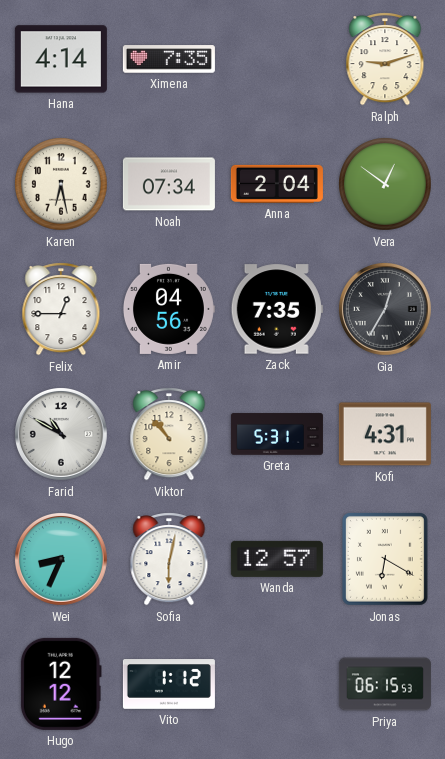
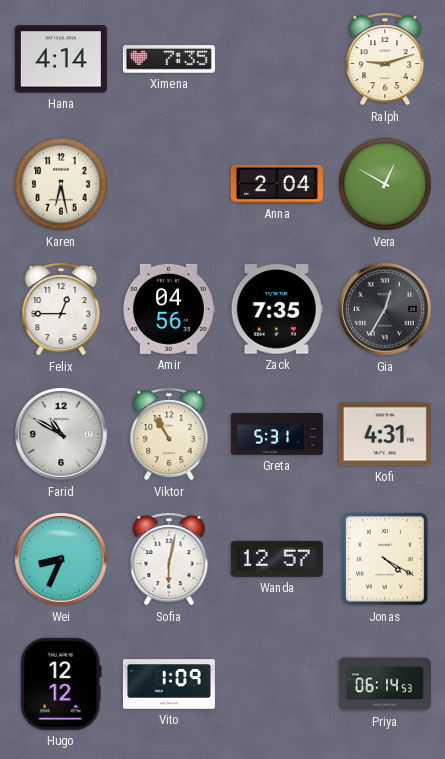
Noah: 07:34 -> none (169, 184)
Vera: 12:51 -> 12:50 (385, 184)
Viktor: 10:53 -> 10:55 (169, 434)
Jonas: 6:20 -> 4:20 (385, 559)
Vito: 1:12 -> 1:09 (169, 684)
Priya: 06:15 -> 06:14 (385, 684)
